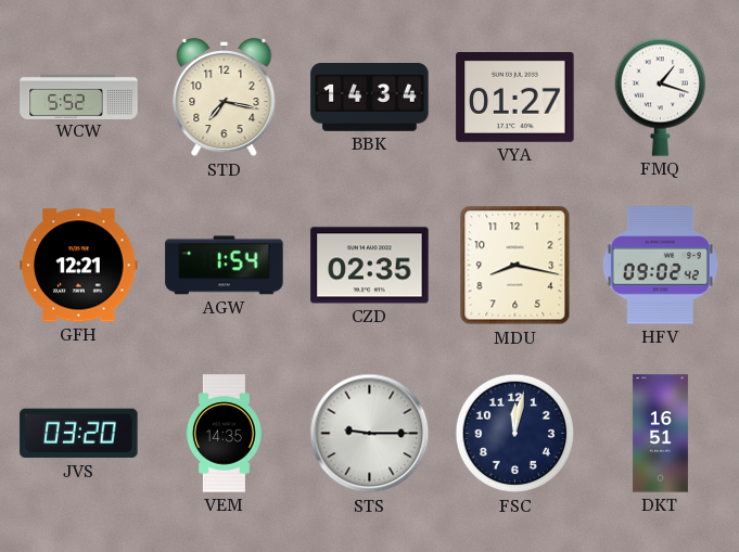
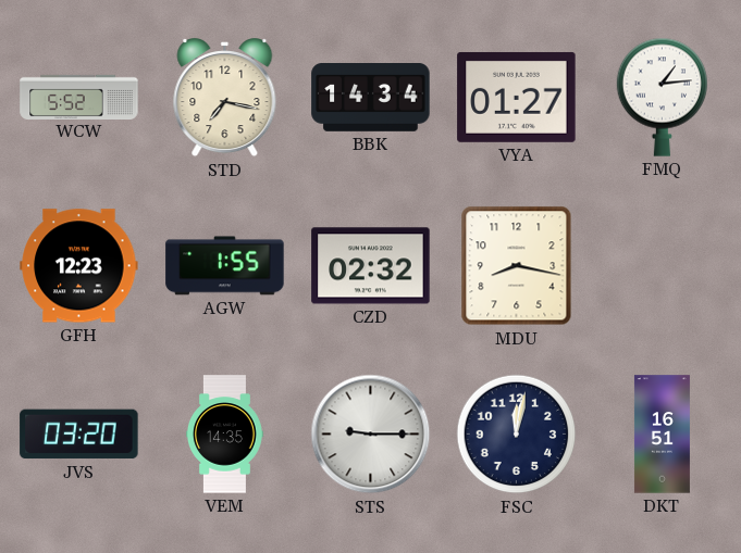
FMQ: 1:18 -> 1:14 (662, 97)
GFH: 12:21 -> 12:23 (79, 266)
AGW: 1:54 -> 1:55 (225, 266)
CZD: 02:35 -> 02:32 (371, 266)
HFV: 09:02 -> none (660, 266)
